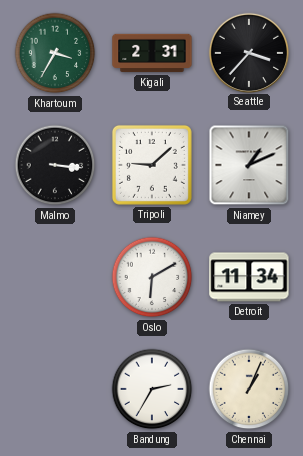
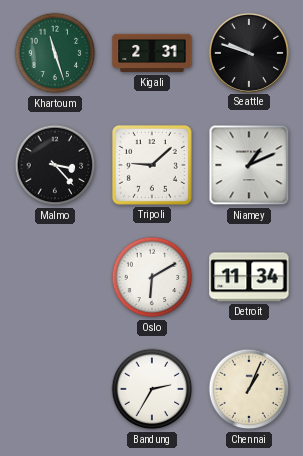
Khartoum: 3:35 -> 11:27 (55, 53)
Seattle: 3:37 -> 9:48 (248, 52)
Malmo: 3:16 -> 3:23 (55, 165)
